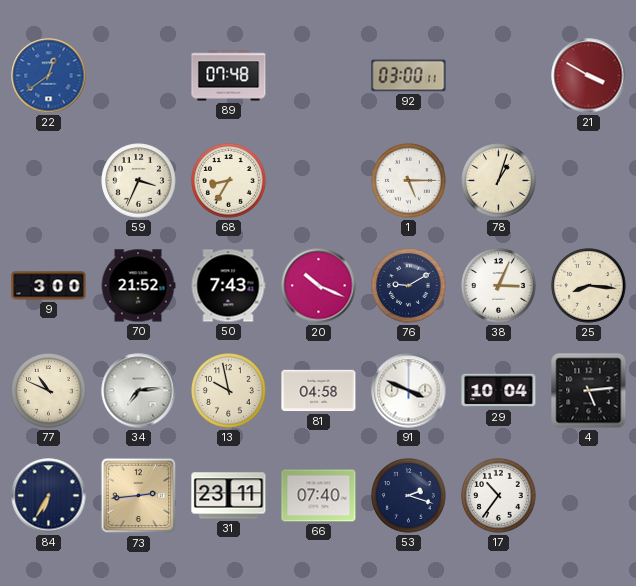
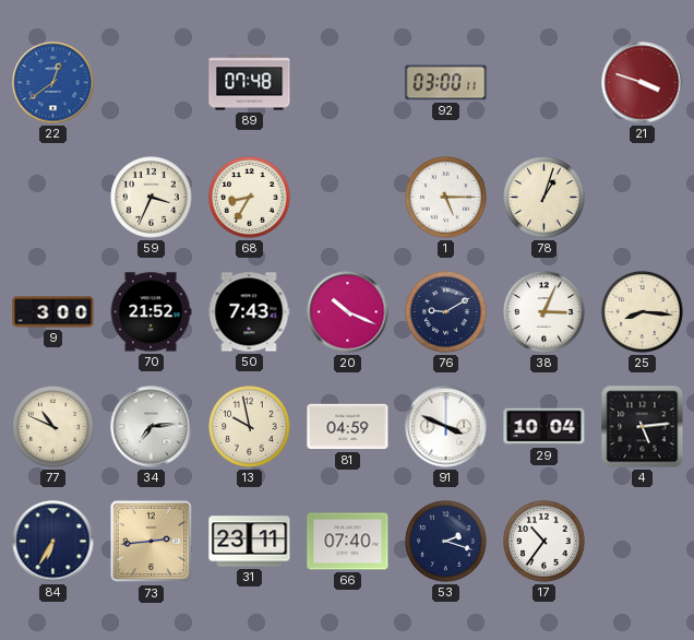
21: 3:50 -> 3:48 (643, 83)
81: 04:58 -> 04:59 (348, 427)
